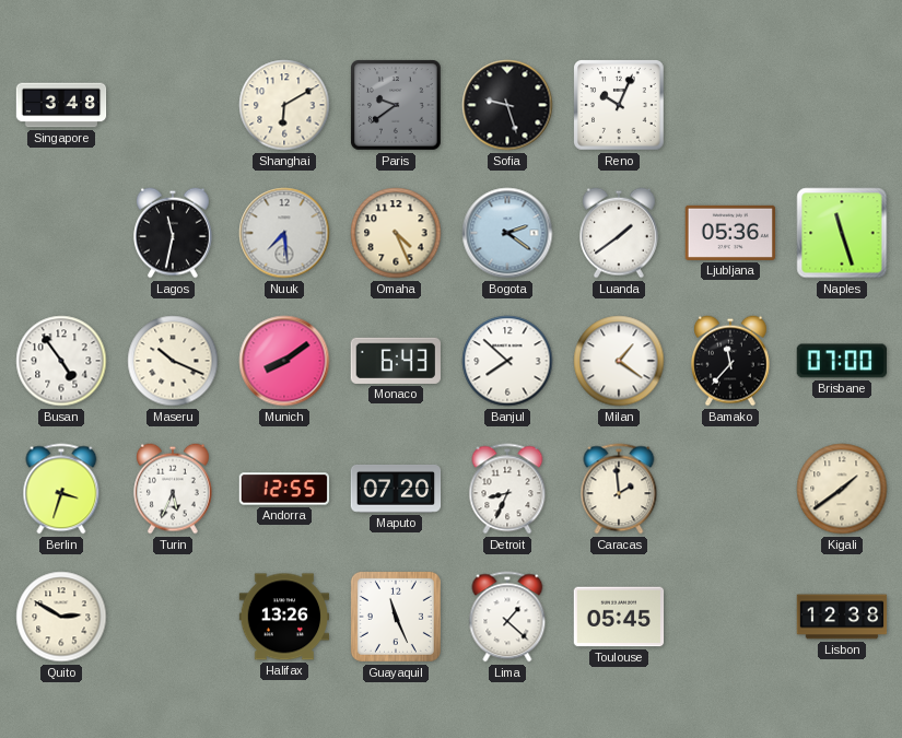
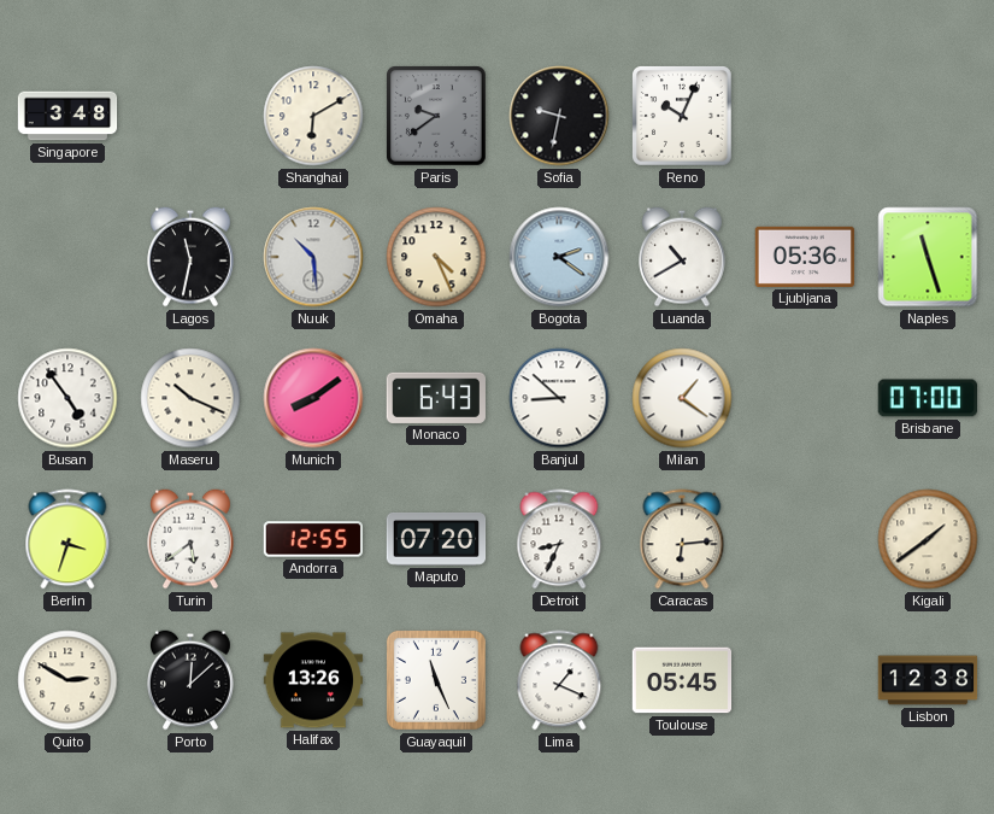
Sofia: 9:27 -> 9:32 (559, 116)
Nuuk: 7:29 -> 10:29 (313, 257)
Luanda: 1:39 -> 10:40 (683, 257)
Banjul: 7:52 -> 8:52 (559, 398)
Bamako: 11:37 -> none (731, 361)
Turin: 5:34 -> 5:39 (192, 539)
Caracas: 1:59 -> 6:14 (682, 539)
Porto: none -> 12:08 (192, 680)
Lima: 1:22 -> 1:19 (559, 680)
